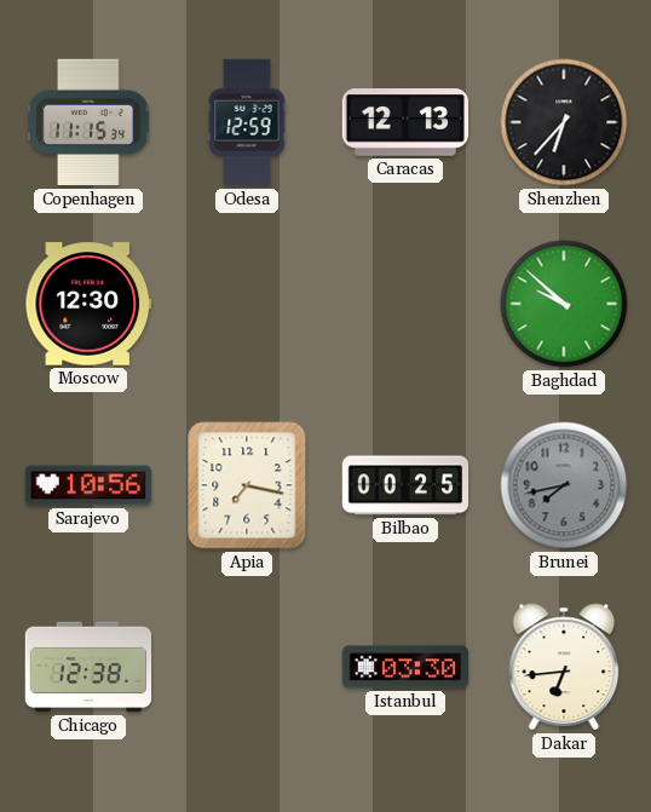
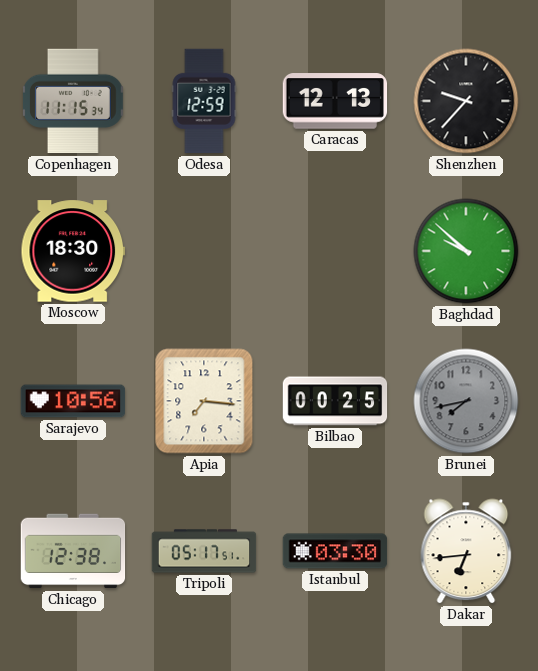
Shenzhen: 6:37 -> 9:37 (466, 101)
Moscow: 12:30 -> 18:30 (72, 251)
Apia: 7:17 -> 7:16 (204, 401)
Tripoli: none -> 05:17 (204, 551)
